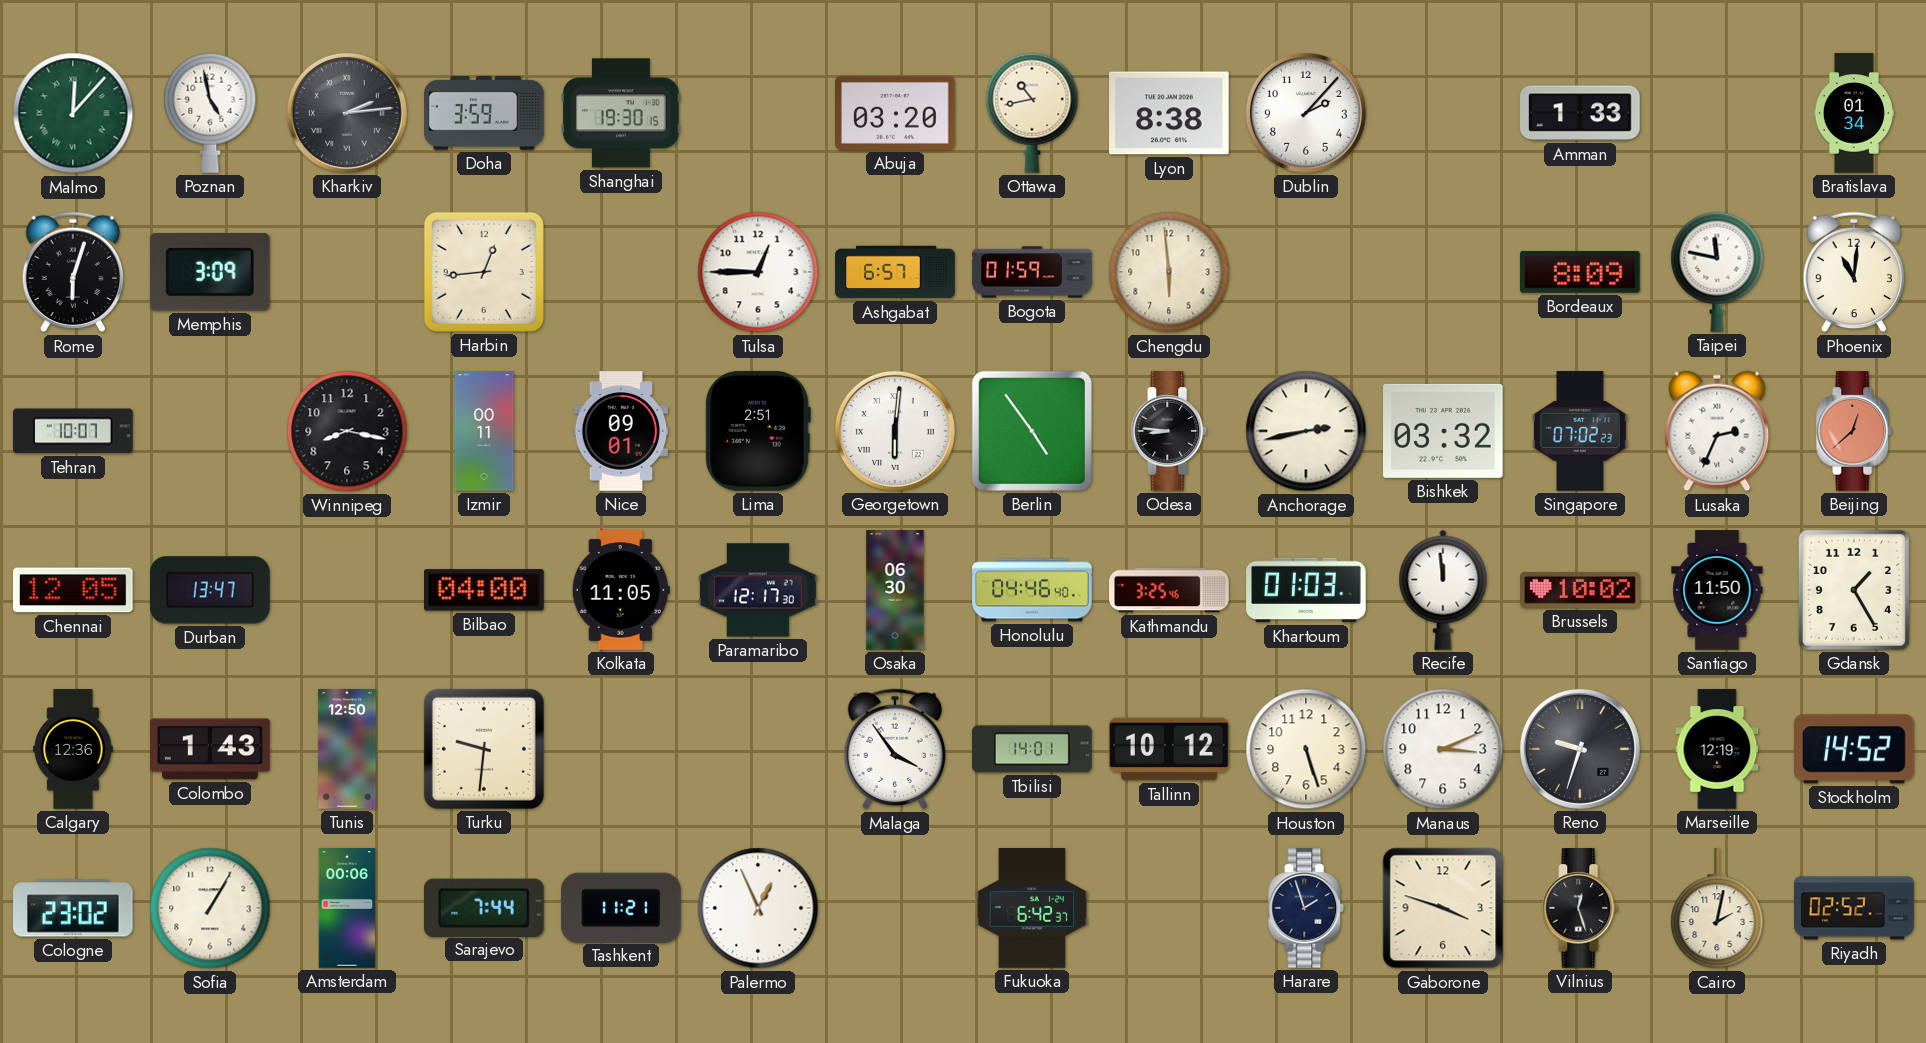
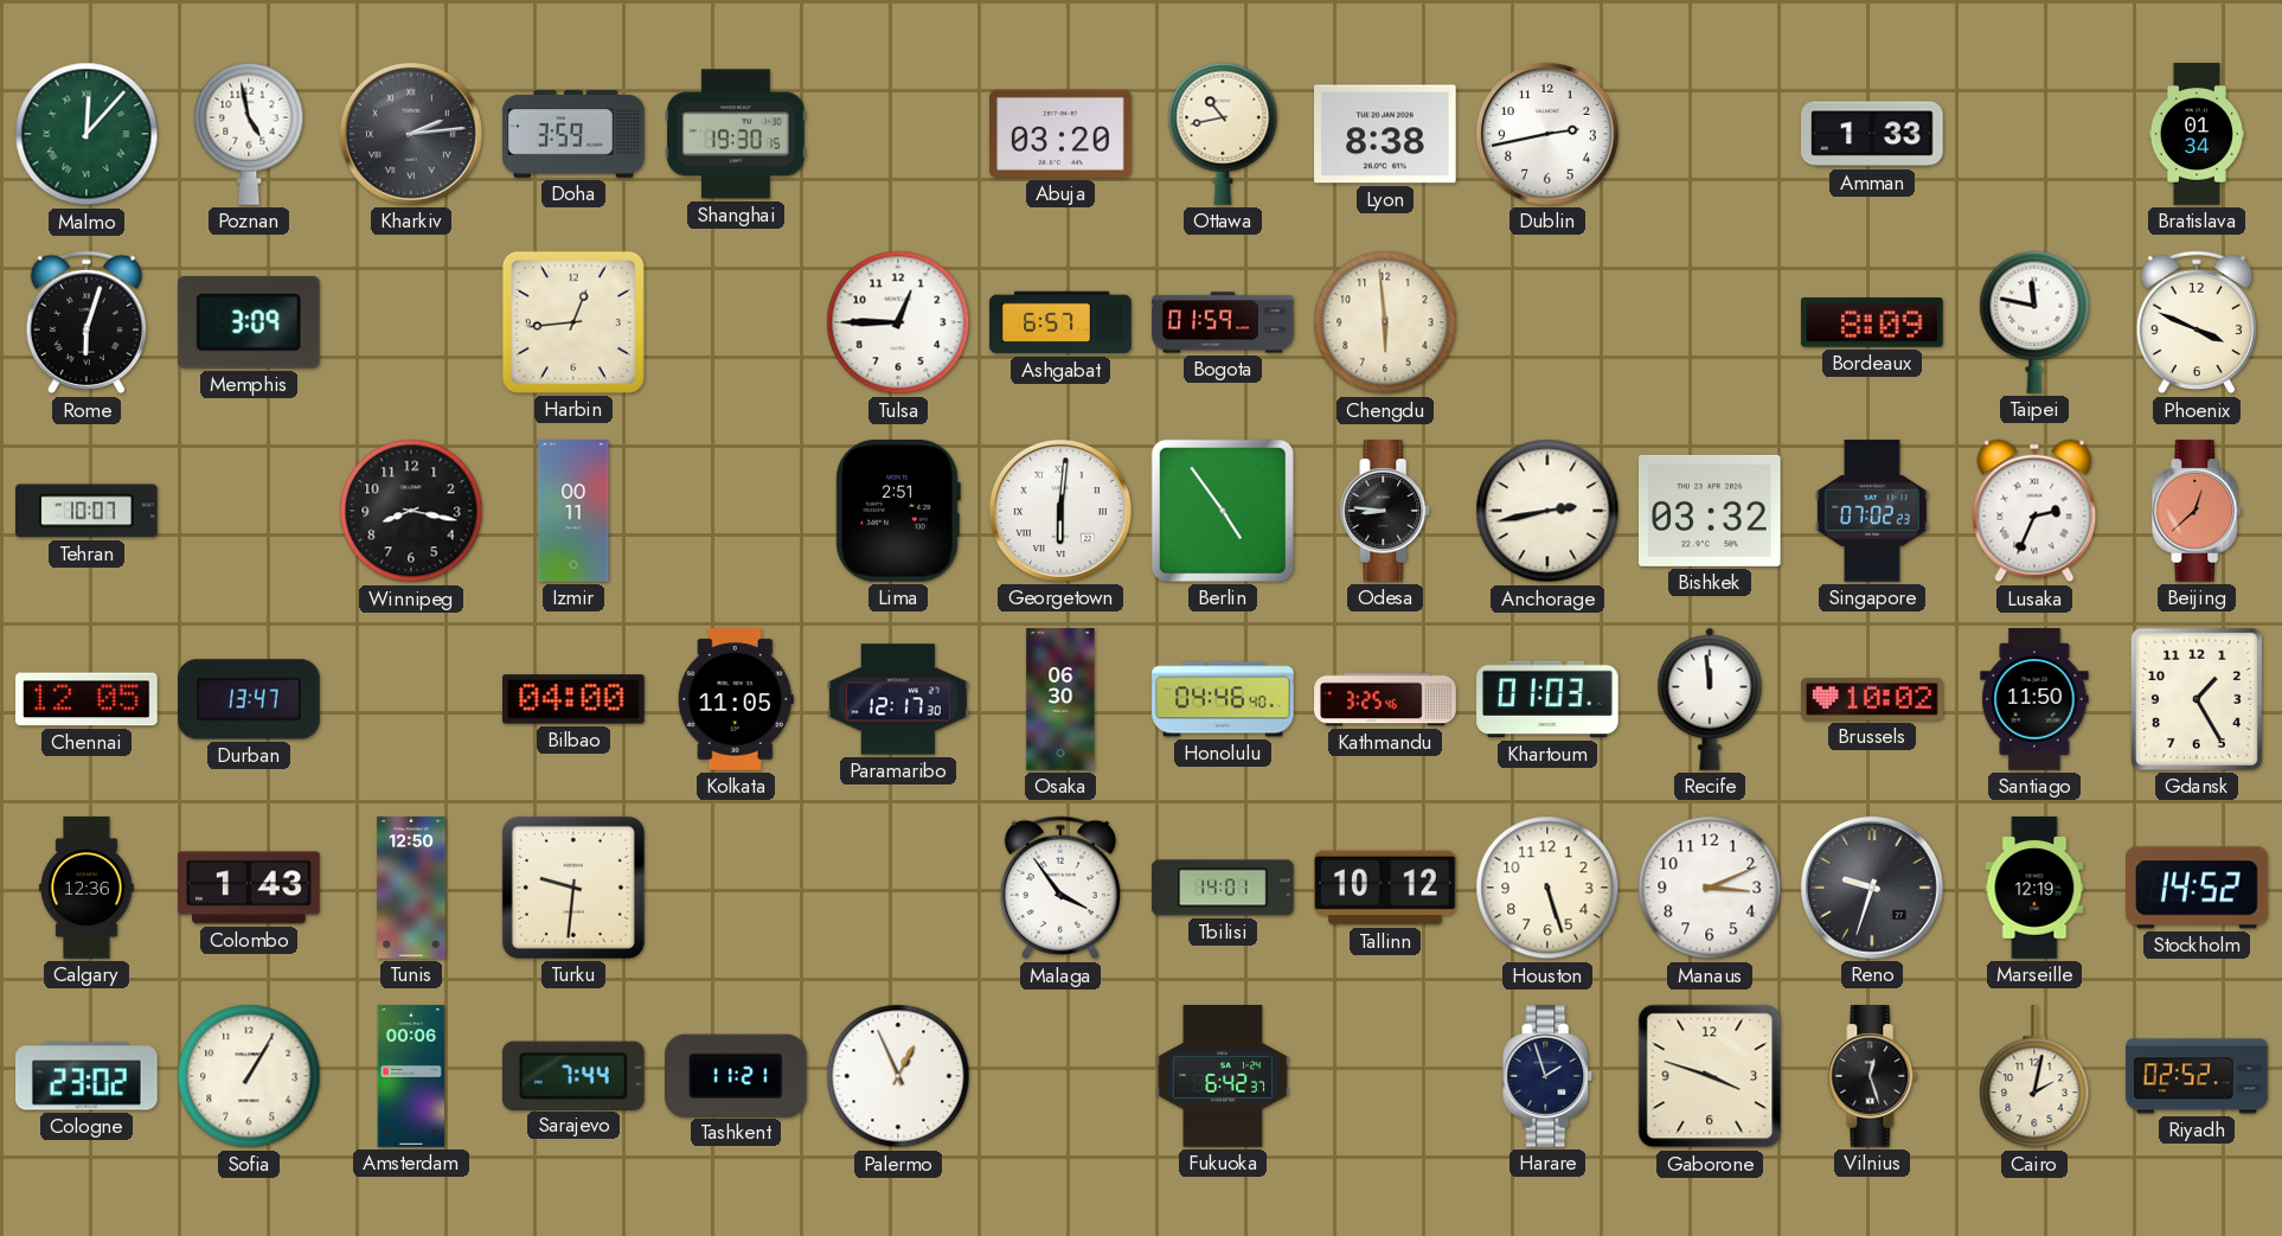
Dublin: 2:07 -> 2:43 (1547, 134)
Phoenix: 11:01 -> 3:49 (2196, 322)
Nice: 09:01 -> none (621, 431)
